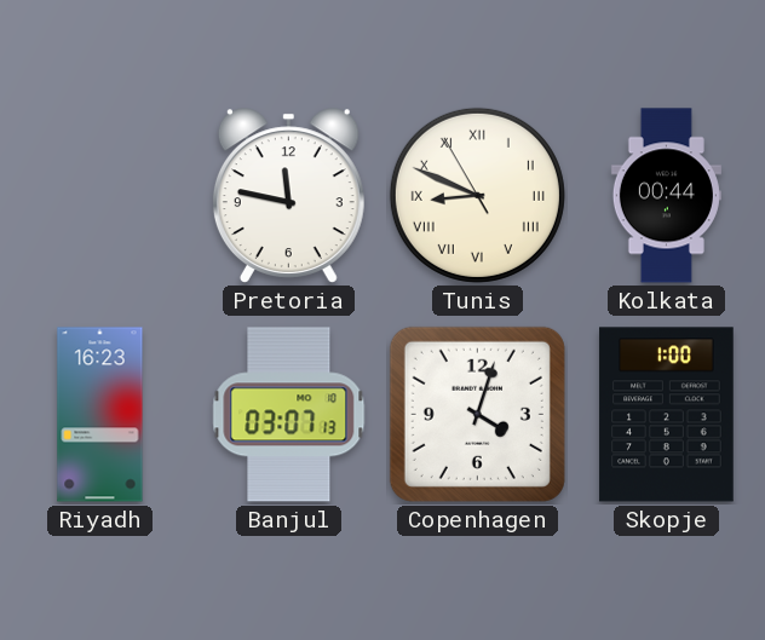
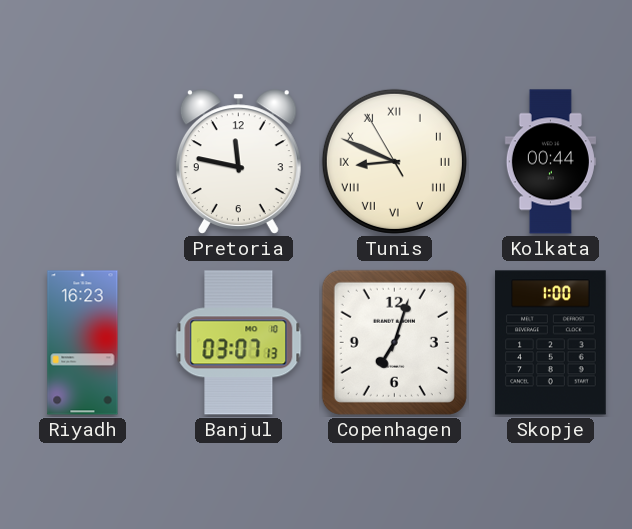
Copenhagen: 4:03 -> 7:03 (394, 342)
